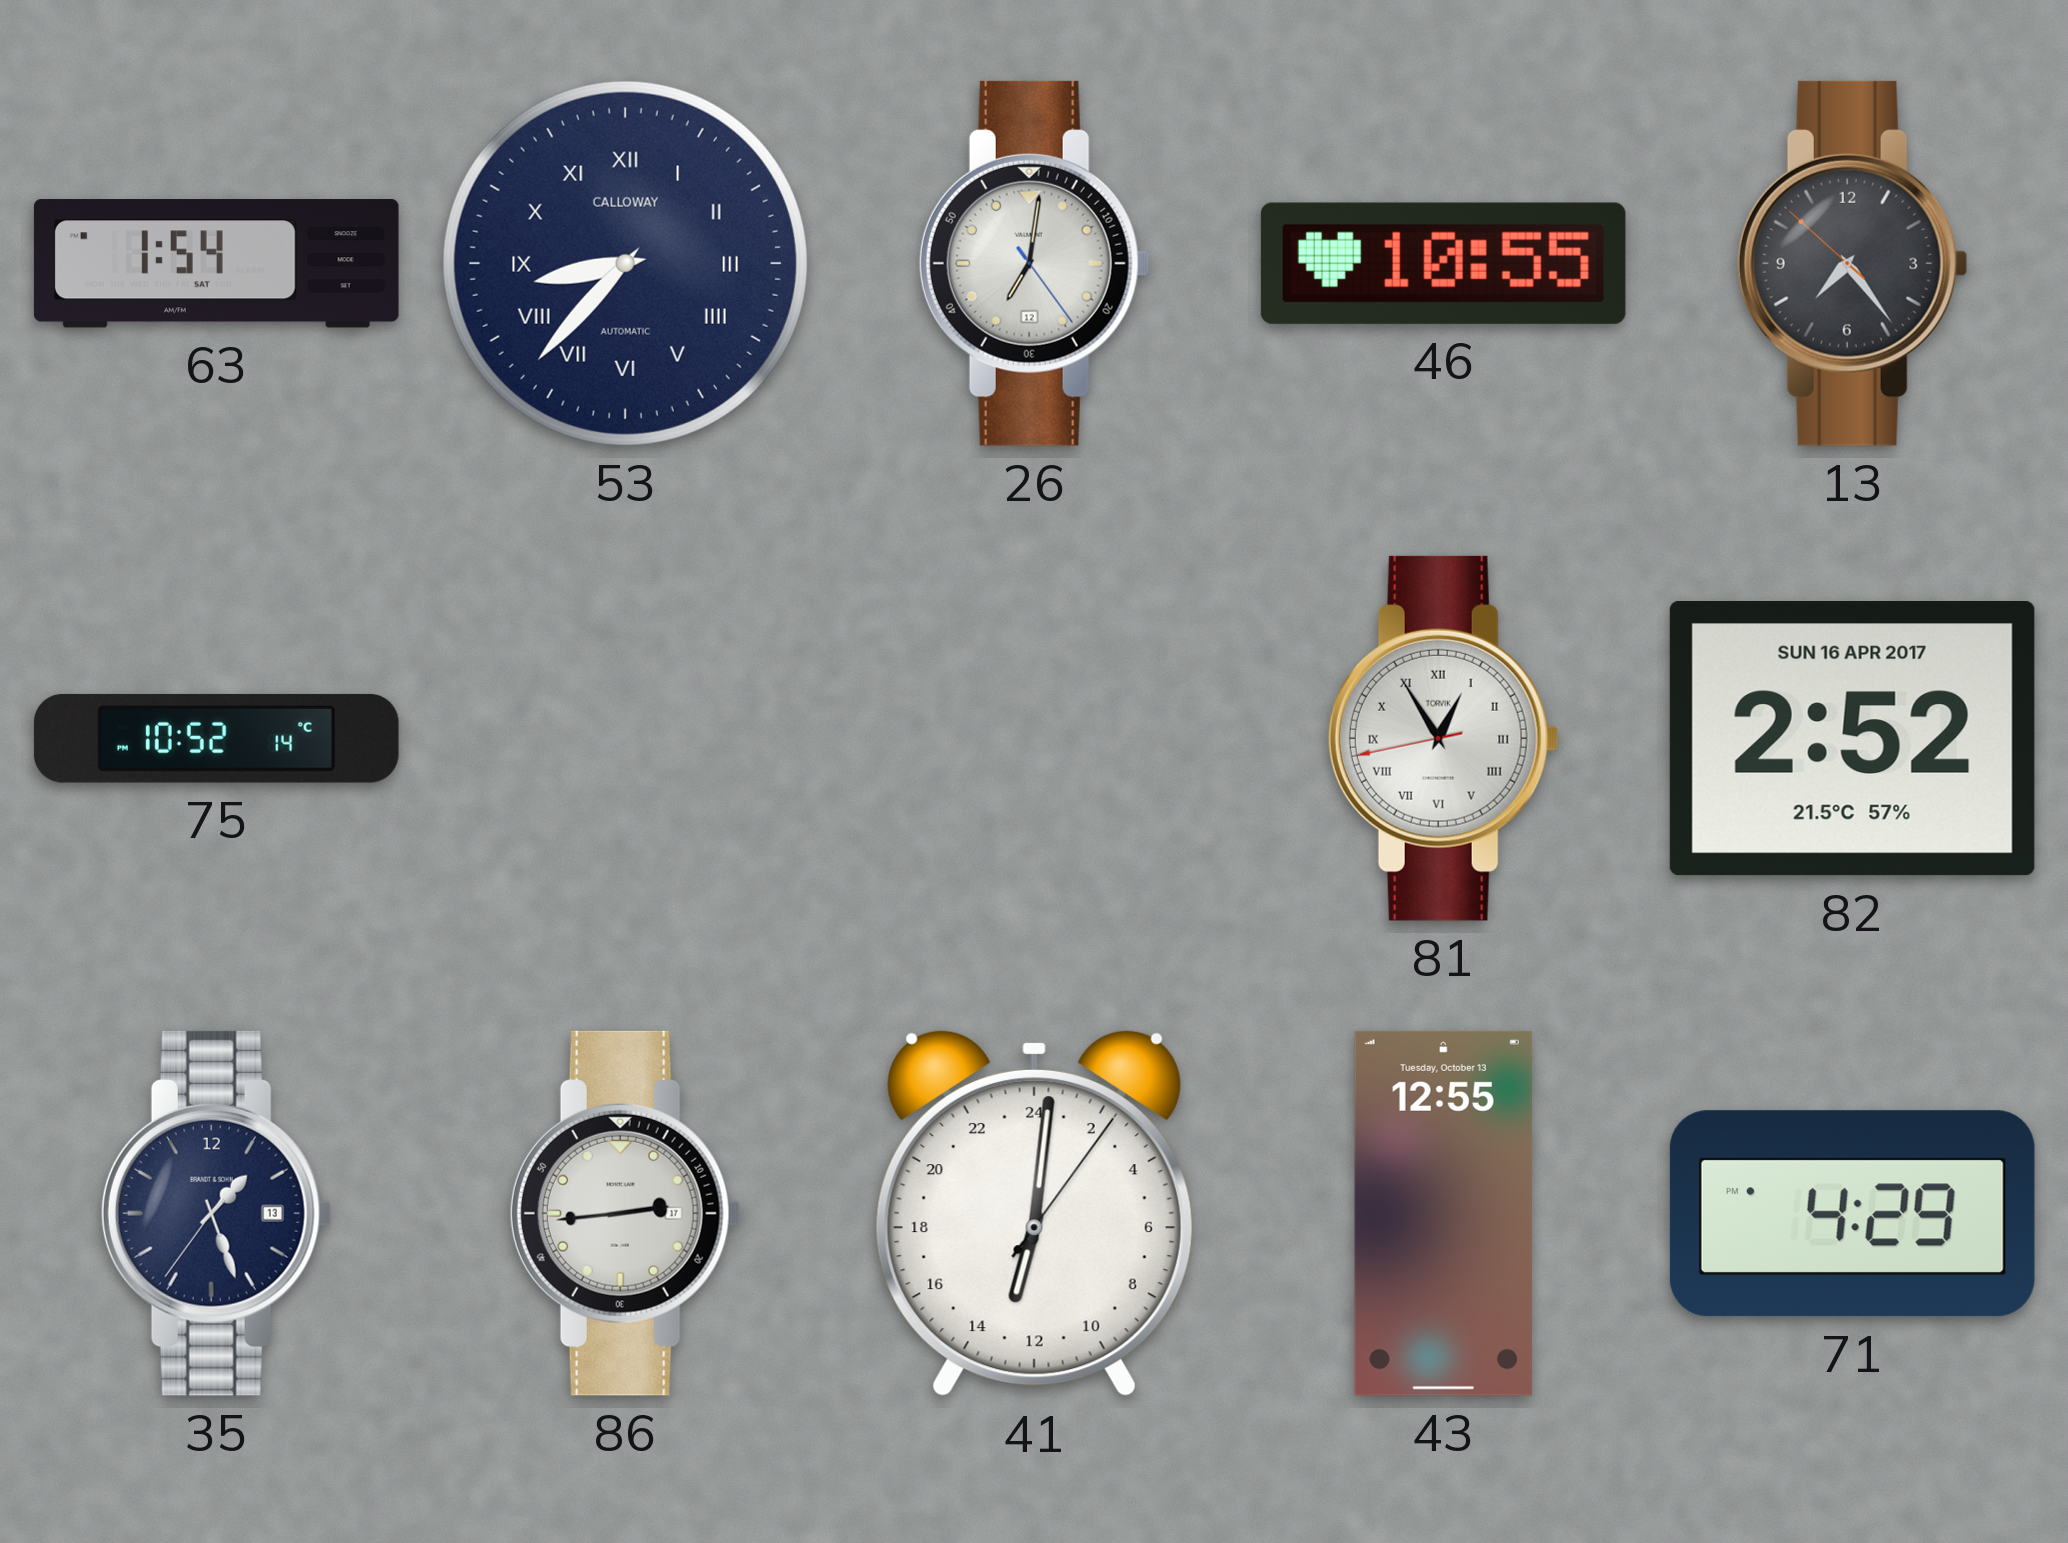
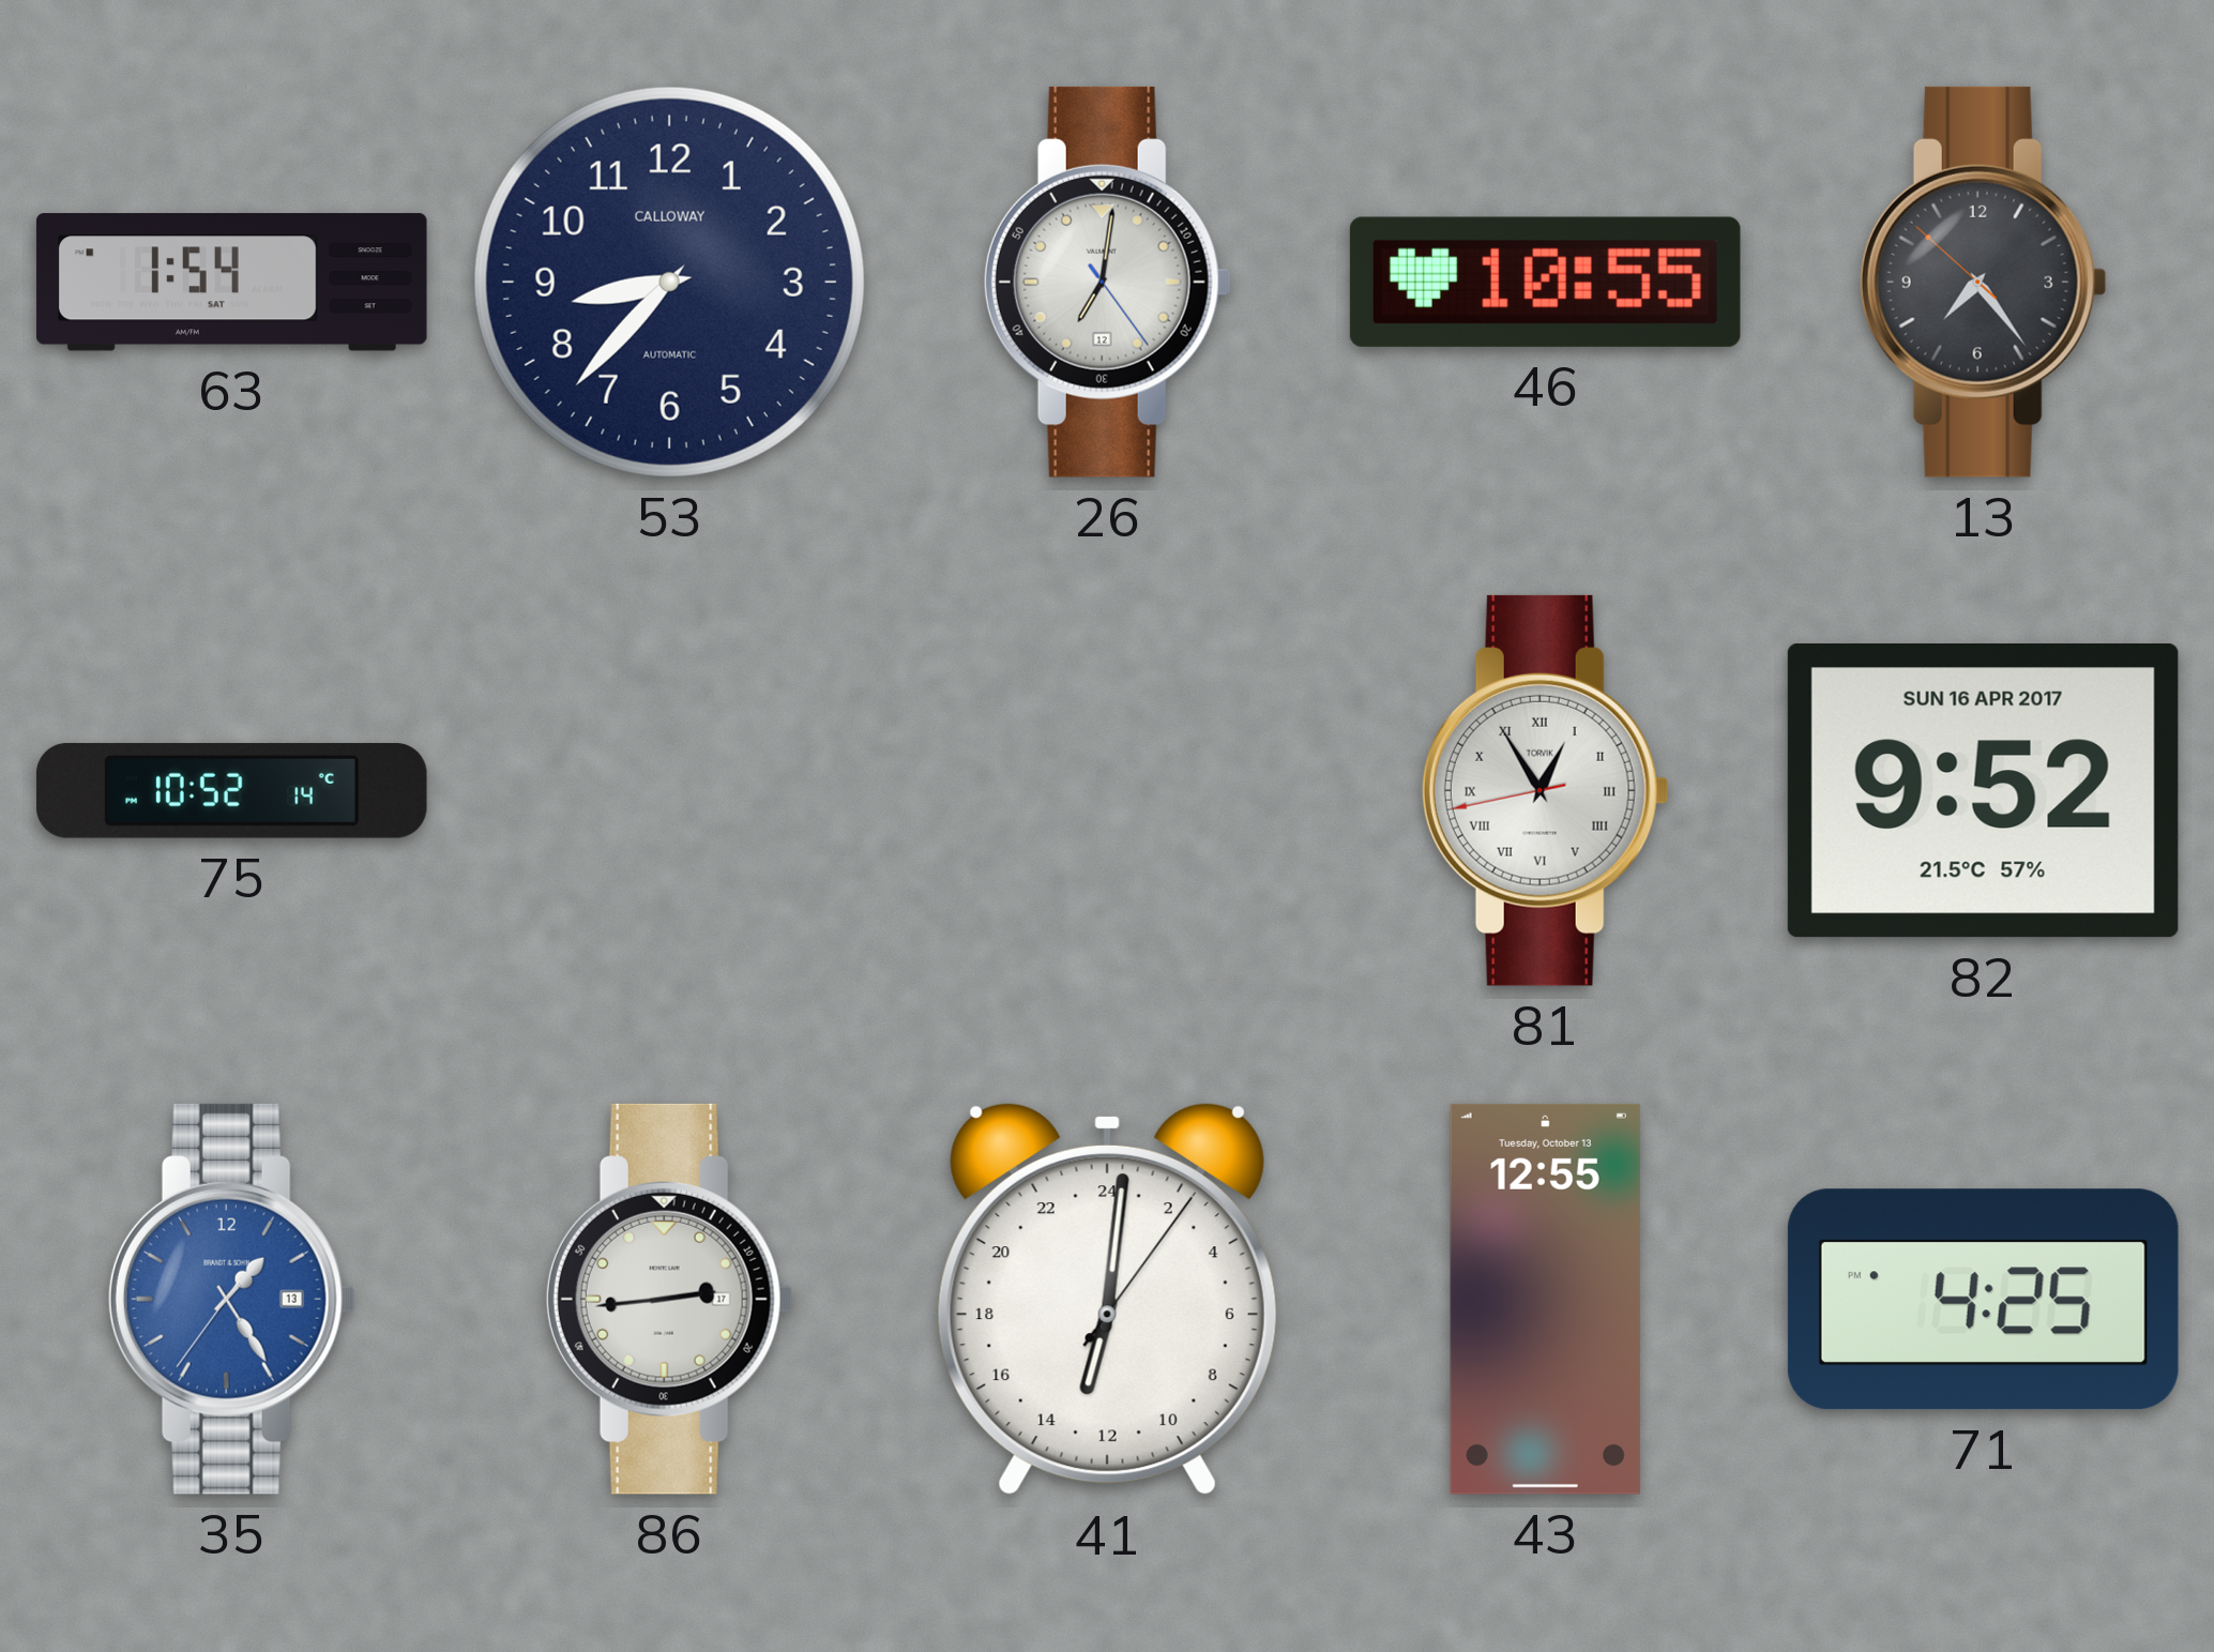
53 numerals: Roman -> Arabic (669, 282)
82: 2:52 -> 9:52 (1983, 791)
35: 1:26 -> 1:24 (231, 1299)
35 dial: navy -> blue (231, 1299)
71: 4:29 -> 4:25 (1983, 1300)
